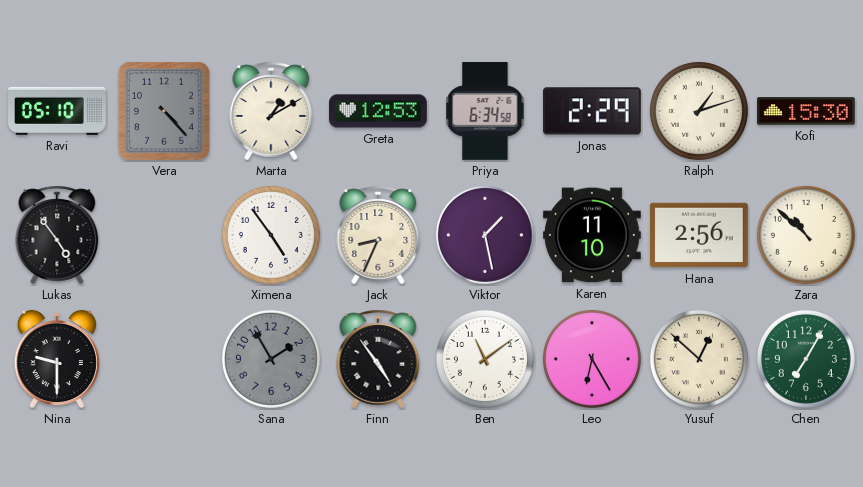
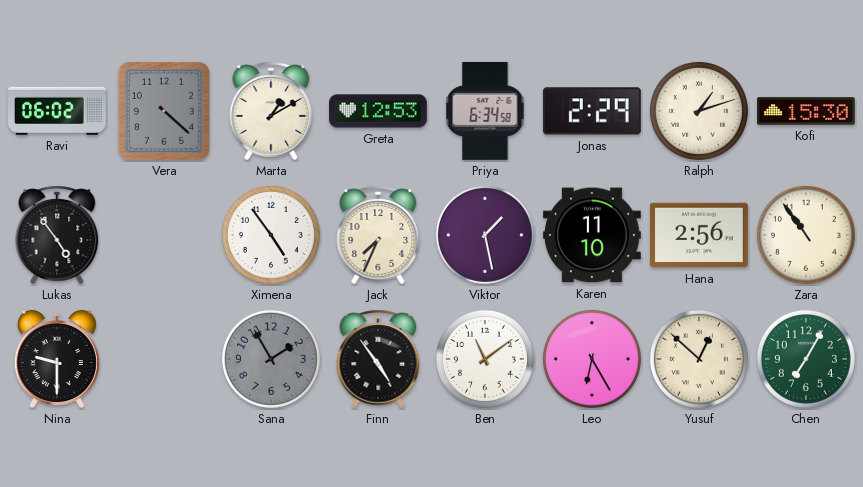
Ravi: 05:10 -> 06:02 (58, 111)
Vera: 4:23 -> 4:22 (164, 111)
Jack: 8:34 -> 7:34 (378, 235)
Zara: 10:52 -> 10:54 (806, 235)
